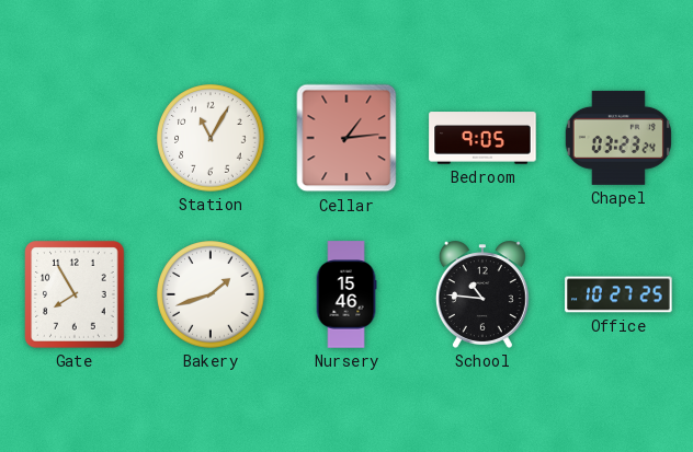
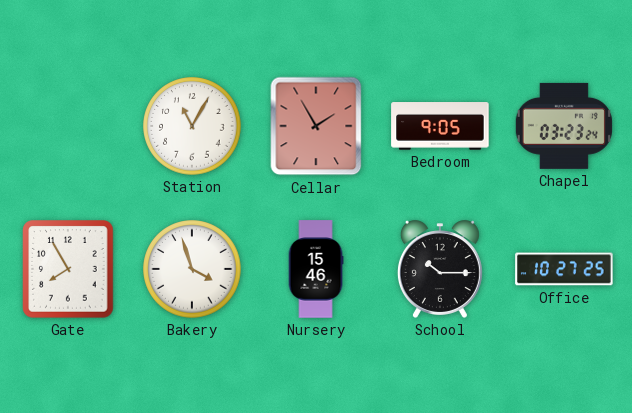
Cellar: 1:14 -> 1:55 (316, 126)
Bakery: 1:42 -> 3:57 (192, 269)
School: 10:46 -> 10:15 (440, 269)
